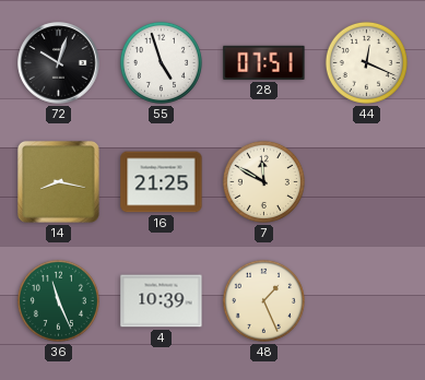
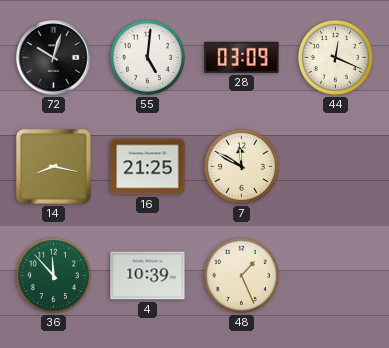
55: 4:57 -> 5:01 (147, 57)
28: 07:51 -> 03:09 (242, 57)
36: 11:26 -> 11:53 (53, 275)
